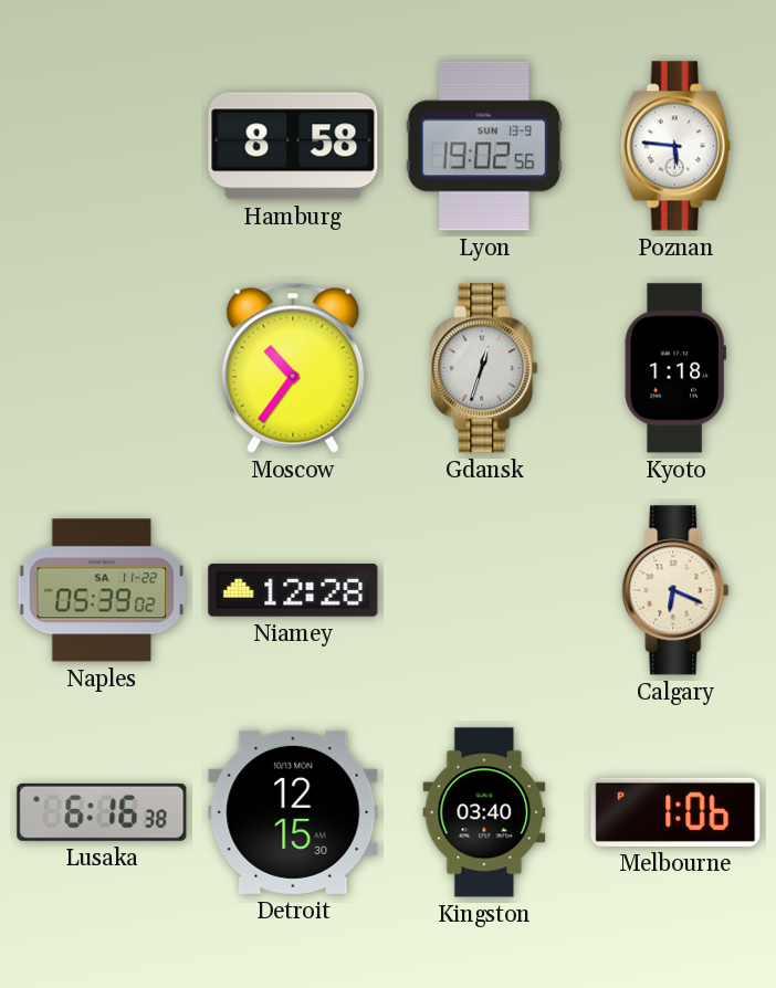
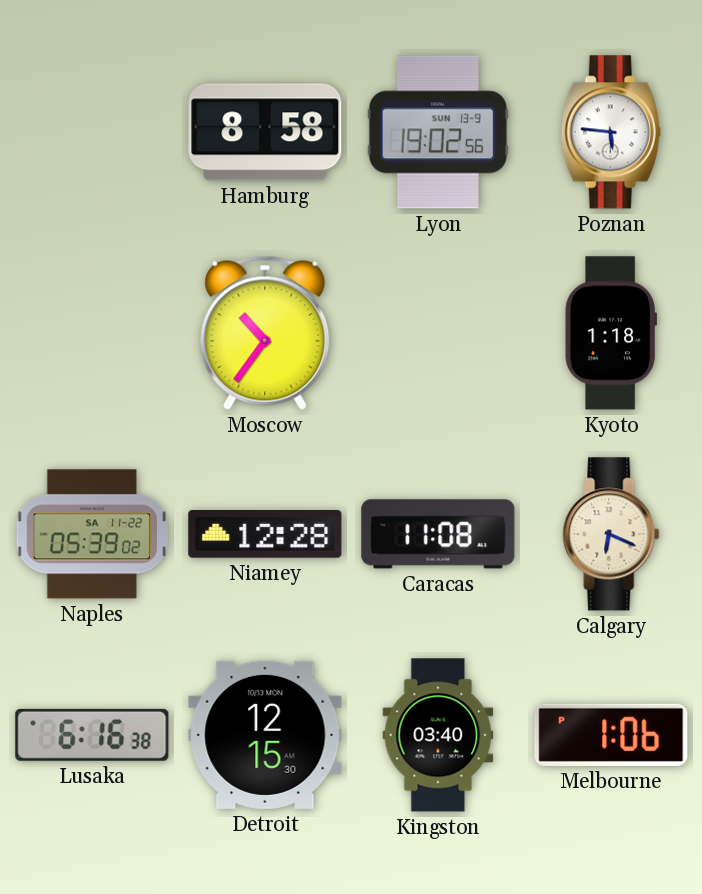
Gdansk: 12:33 -> none (484, 368)
Caracas: none -> 11:08 (438, 534)
